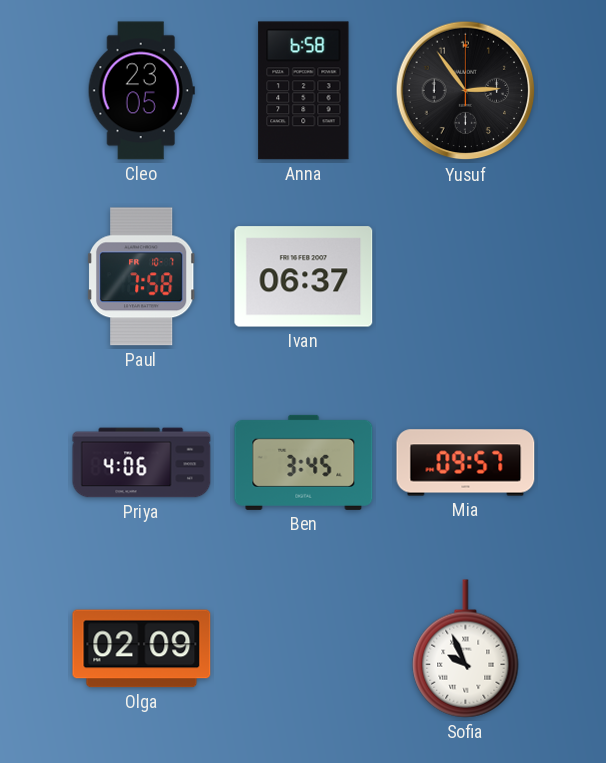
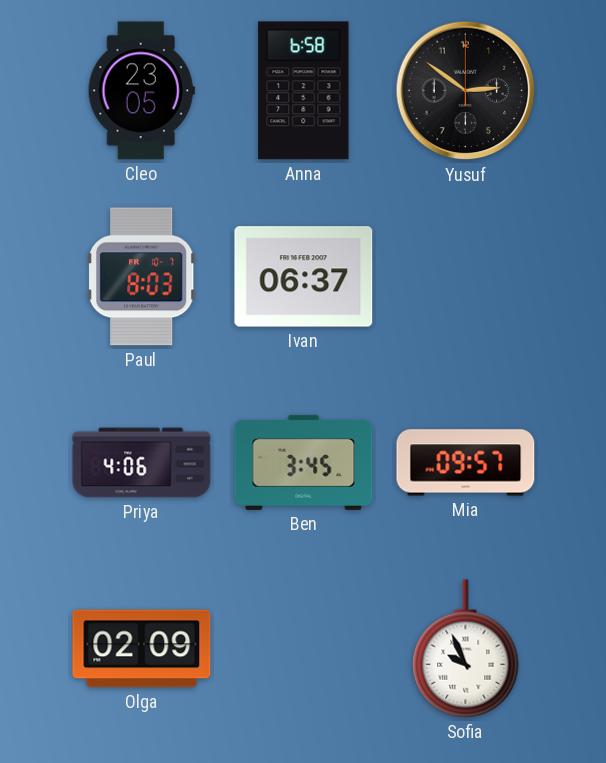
Yusuf: 2:54 -> 2:51 (466, 91)
Paul: 7:58 -> 8:03 (142, 277)
